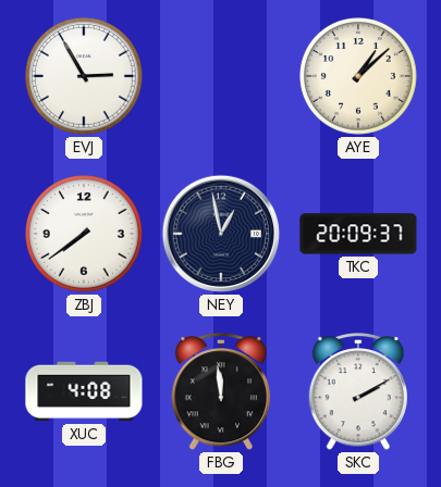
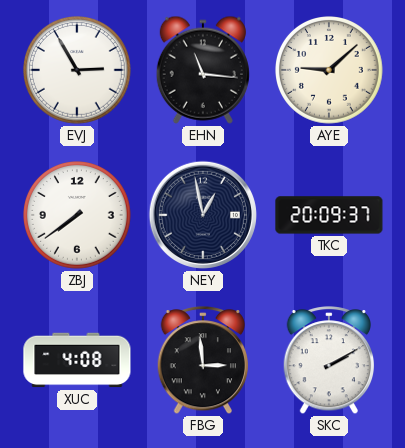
EHN: none -> 11:16 (203, 70)
AYE: 1:08 -> 9:08 (330, 71)
FBG: 11:59 -> 2:59 (202, 361)
